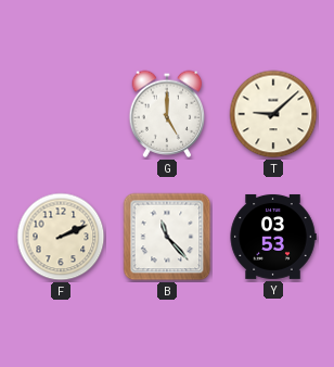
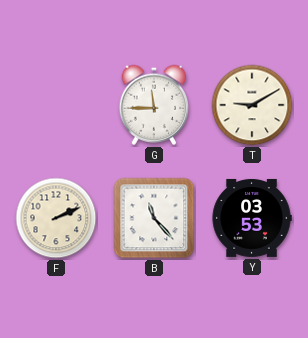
G: 5:00 -> 11:45 (154, 105)
T: 9:08 -> 9:10 (252, 105)
